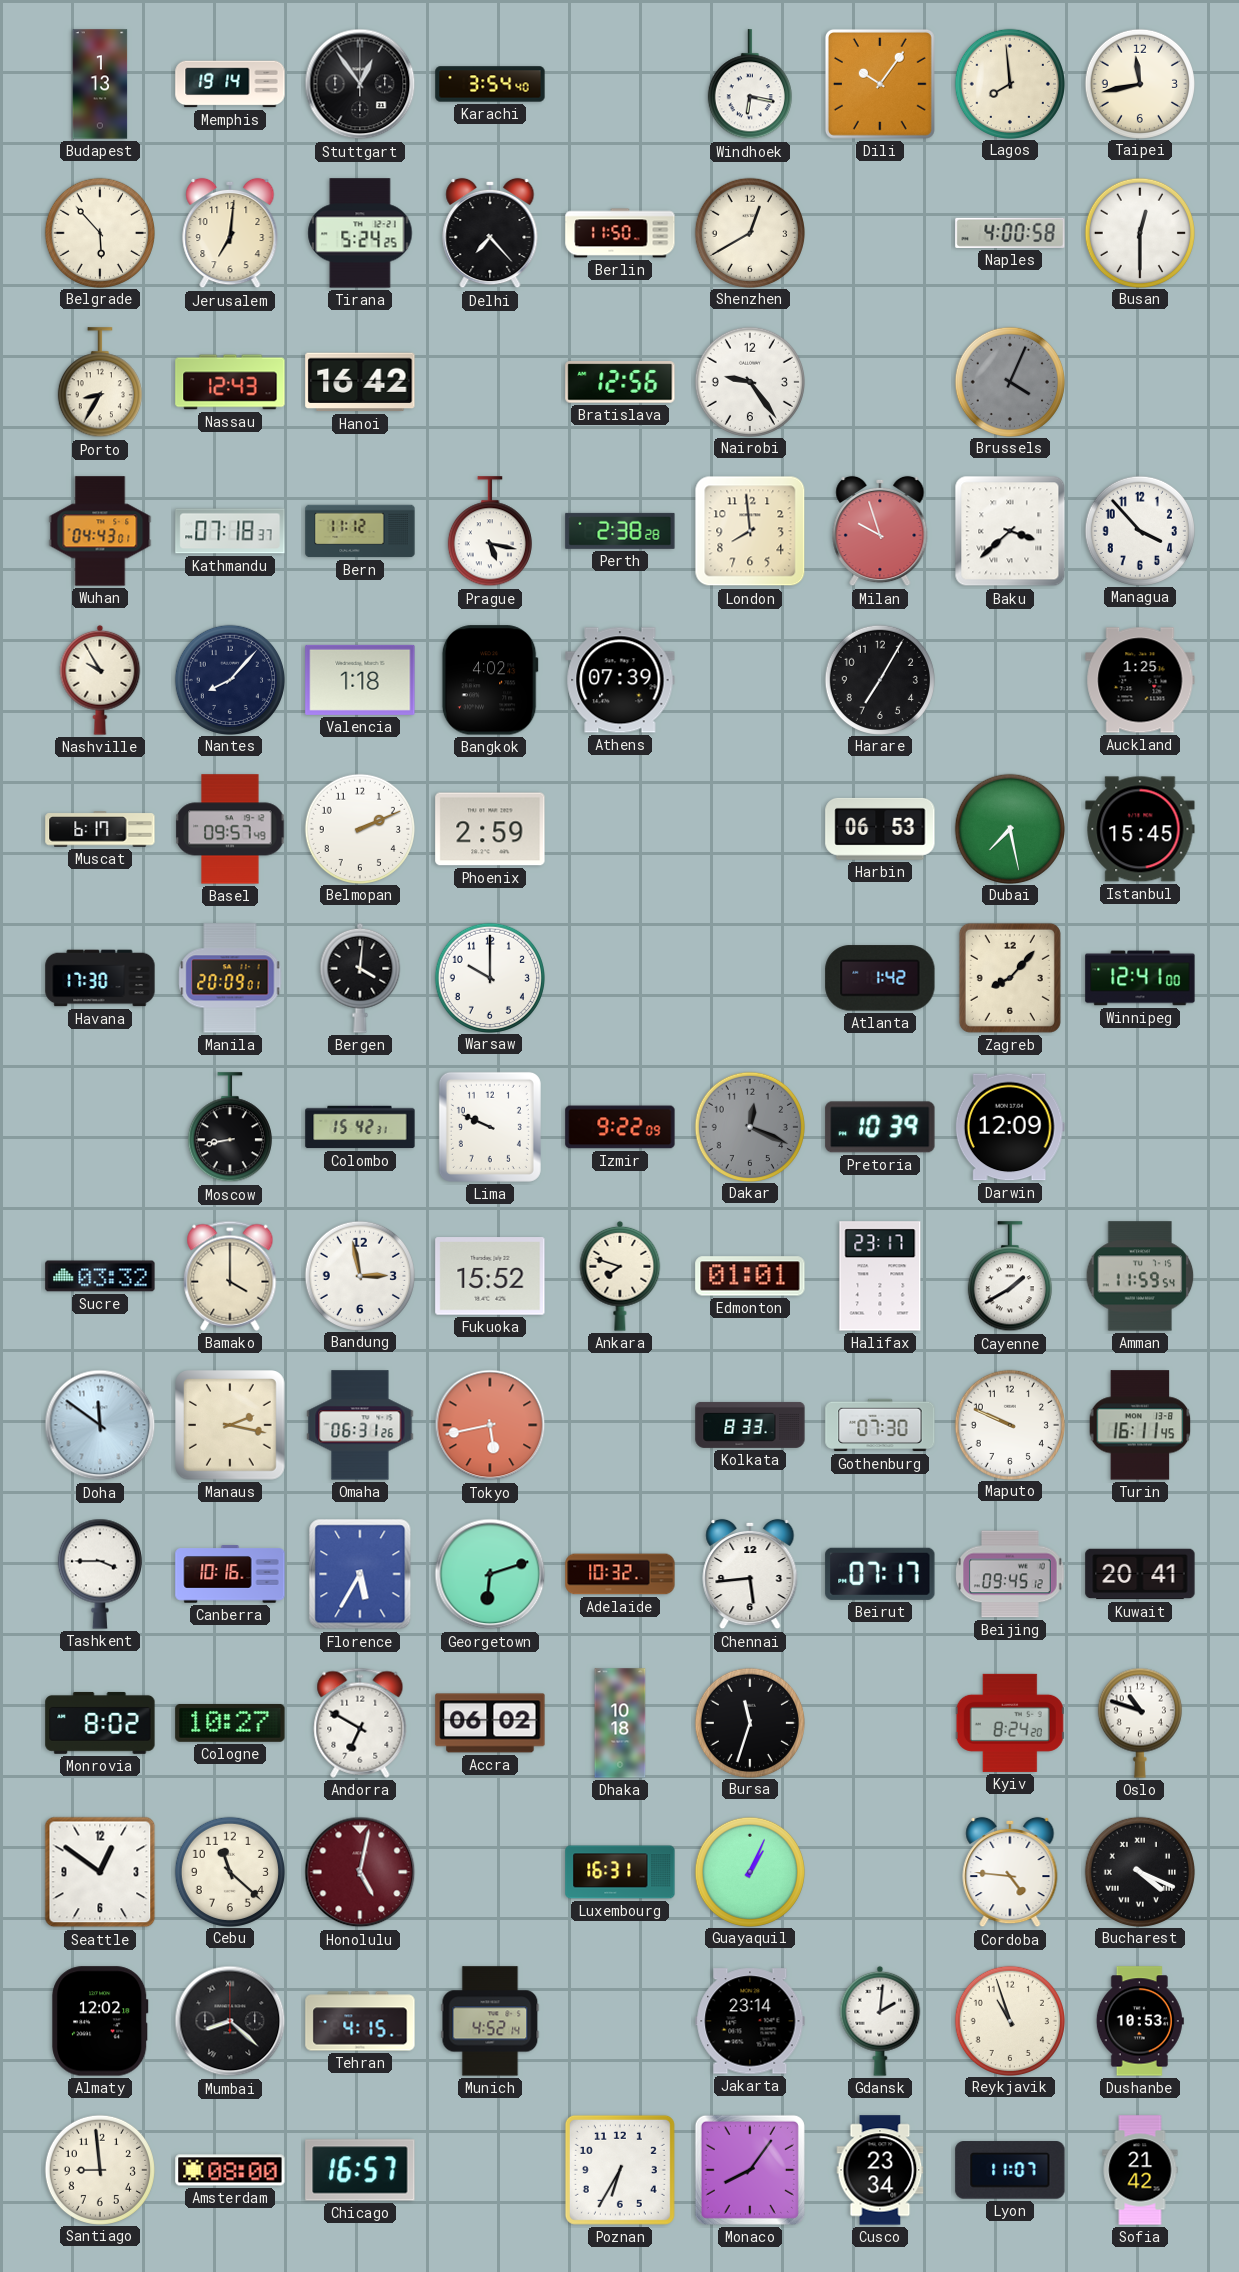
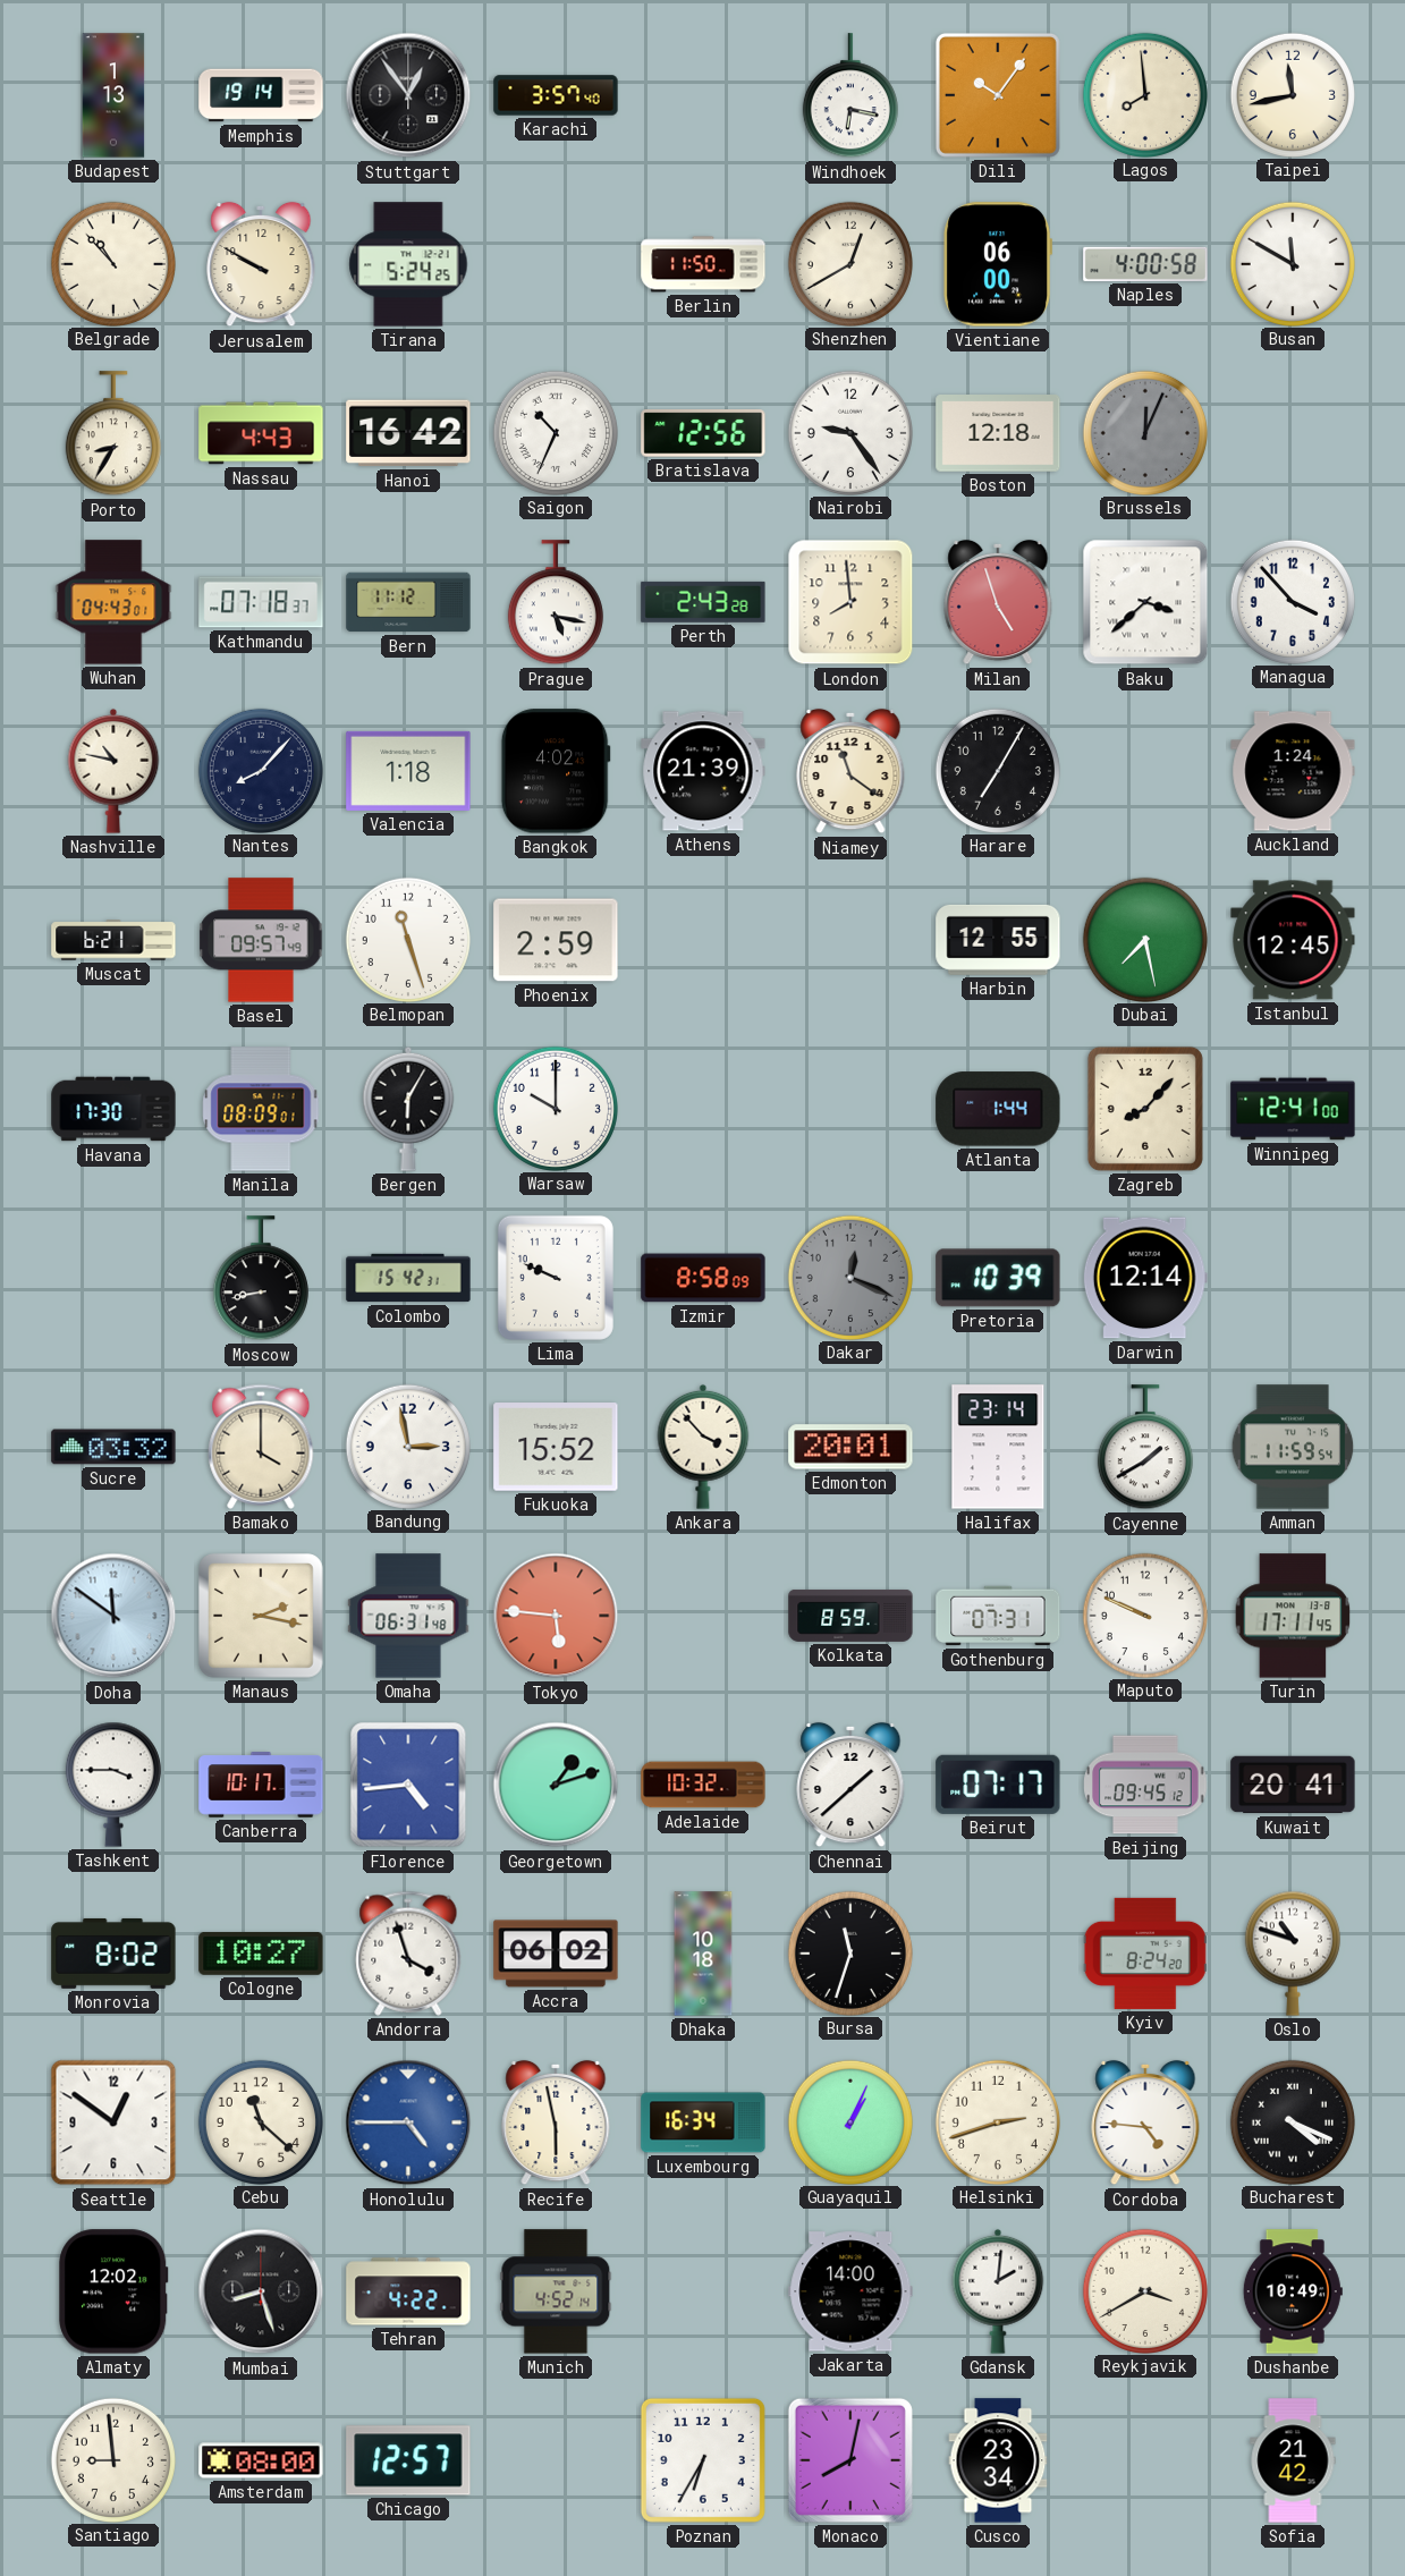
Karachi: 3:54 -> 3:57 (556, 95)
Belgrade: 5:53 -> 10:53 (112, 263)
Jerusalem: 7:01 -> 9:50 (261, 264)
Delhi: 7:23 -> none (490, 233)
Vientiane: none -> 06:00 (997, 264)
Busan: 12:30 -> 11:50 (1292, 263)
Nassau: 12:43 -> 4:43 (261, 433)
Saigon: none -> 10:34 (555, 432)
Boston: none -> 12:18 (998, 434)
Brussels: 4:04 -> 12:04 (1144, 432)
Perth: 2:38 -> 2:43 (703, 602)
Milan: 9:57 -> 4:57 (998, 602)
Nashville: 9:55 -> 10:47 (113, 771)
Athens: 07:39 -> 21:39 (703, 771)
Niamey: none -> 11:21 (850, 771)
Auckland: 1:25 -> 1:24 (1293, 771)
Muscat: 6:17 -> 6:21 (113, 940)
Belmopan: 2:11 -> 11:27 (407, 939)
Harbin: 06:53 -> 12:55 (998, 940)
Istanbul: 15:45 -> 12:45 (1293, 940)
Manila: 20:09 -> 08:09 (261, 1109)
Bergen: 4:01 -> 6:05 (408, 1109)
Atlanta: 1:42 -> 1:44 (998, 1109)
Izmir: 9:22 -> 8:58 (703, 1278)
Darwin: 12:09 -> 12:14 (1145, 1278)
Ankara: 7:48 -> 3:53 (703, 1447)
Edmonton: 01:01 -> 20:01 (850, 1447)
Halifax: 23:17 -> 23:14 (998, 1447)
Omaha: 06:31:26 -> 06:31:48 (408, 1616)
Tokyo: 5:43 -> 5:46 (556, 1616)
Kolkata: 8:33 -> 8:59 (850, 1616)
Gothenburg: 07:30 -> 07:31 (998, 1616)
Turin: 16:11 -> 17:11 (1293, 1616)
Canberra: 10:16 -> 10:17 (261, 1785)
Florence: 5:35 -> 4:44 (408, 1785)
Georgetown: 6:12 -> 1:12 (556, 1785)
Chennai: 5:44 -> 1:38 (850, 1785)
Andorra: 6:50 -> 3:57 (408, 1954)
Honolulu: 5:02 -> 4:45 (408, 2122)
Honolulu dial: burgundy -> blue (408, 2122)
Recife: none -> 5:58 (556, 2122)
Luxembourg: 16:31 -> 16:34 (703, 2122)
Helsinki: none -> 2:42 (997, 2121)
Mumbai: 8:22 -> 8:27 (261, 2291)
Tehran: 4:15 -> 4:22 (408, 2291)
Jakarta: 23:14 -> 14:00 (850, 2291)
Reykjavik: 10:57 -> 3:40 (1144, 2290)
Dushanbe: 10:53 -> 10:49 (1293, 2291)
Chicago: 16:57 -> 12:57 (408, 2460)
Monaco: 8:06 -> 8:02 (850, 2460)
Lyon: 11:07 -> none (1010, 2170)
